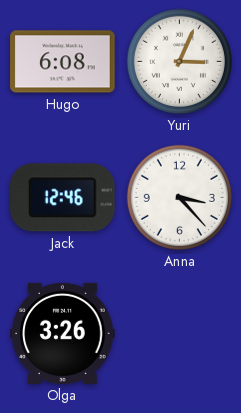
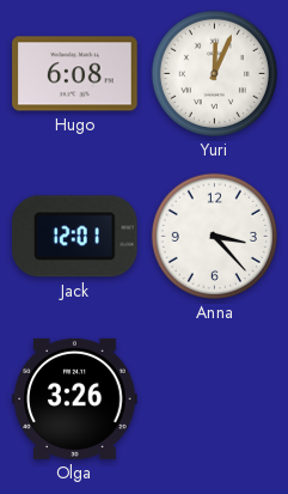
Yuri: 3:04 -> 12:04 (214, 73)
Jack: 12:46 -> 12:01 (75, 237)
